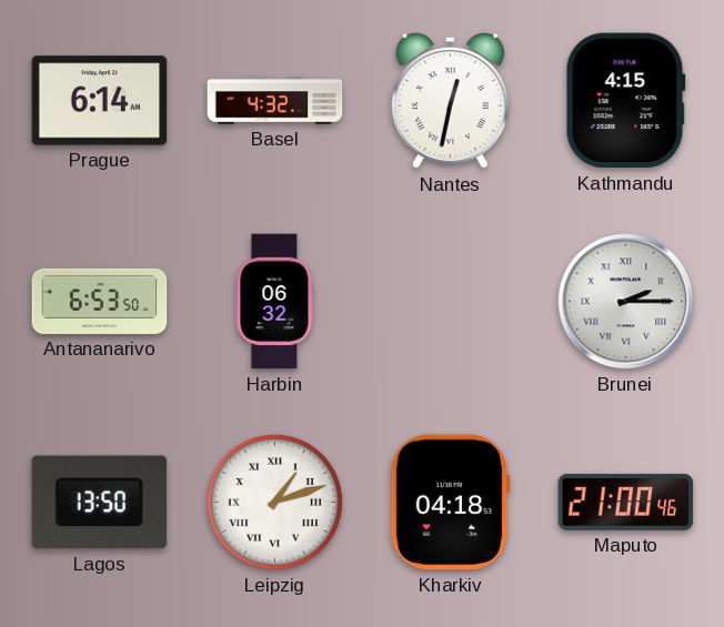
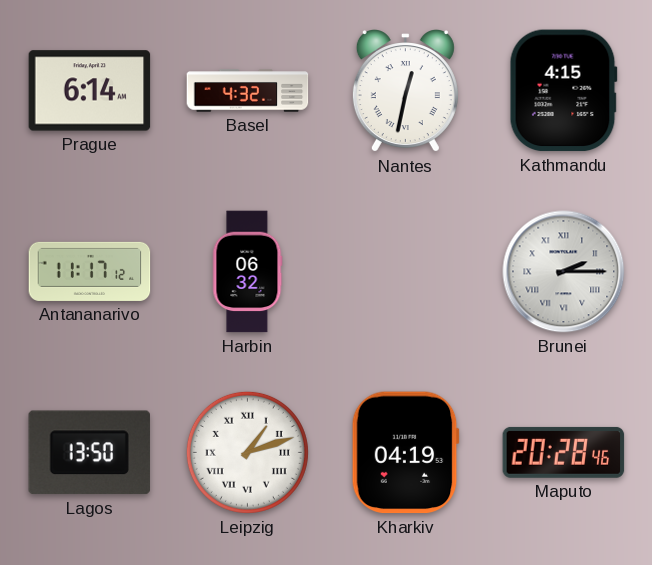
Antananarivo: 6:53 -> 11:17 (90, 271)
Kharkiv: 04:18 -> 04:19 (405, 453)
Maputo: 21:00 -> 20:28 (564, 452)
